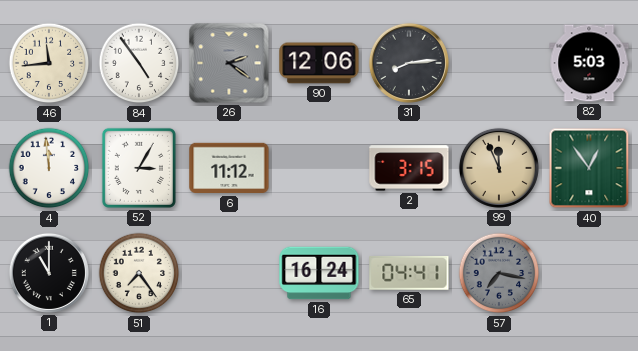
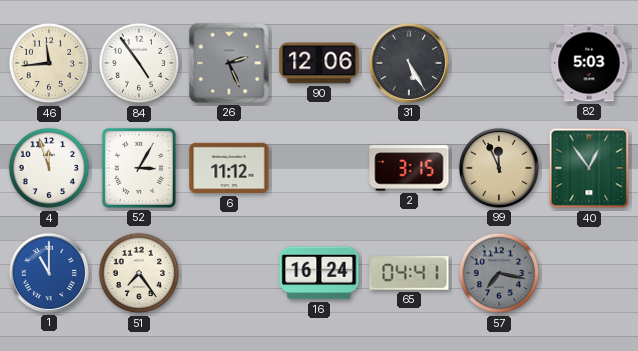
26: 2:21 -> 2:26 (229, 63)
31: 8:14 -> 5:25 (409, 63)
4: 11:59 -> 11:57 (49, 168)
1 dial: black -> blue (49, 273)
